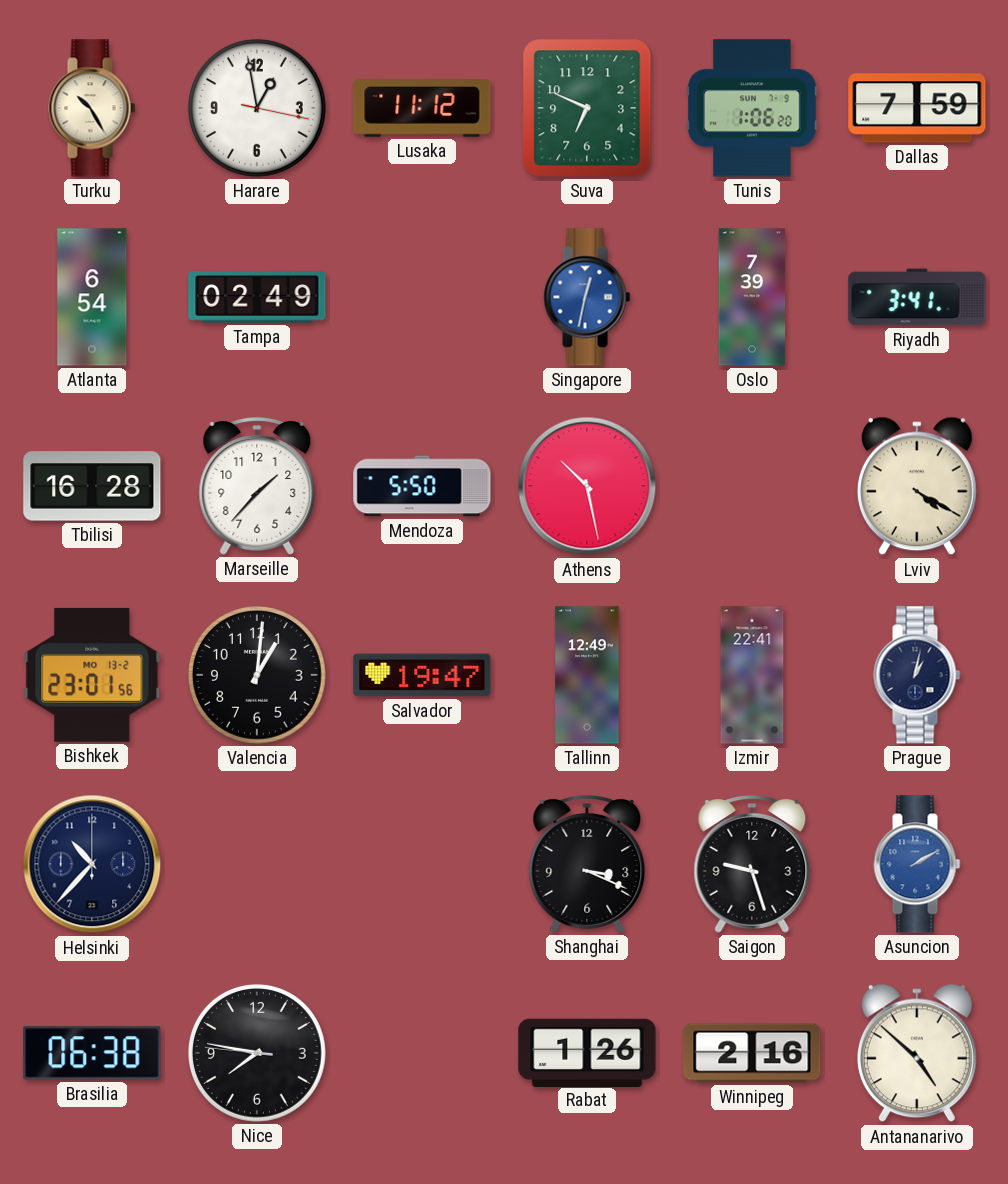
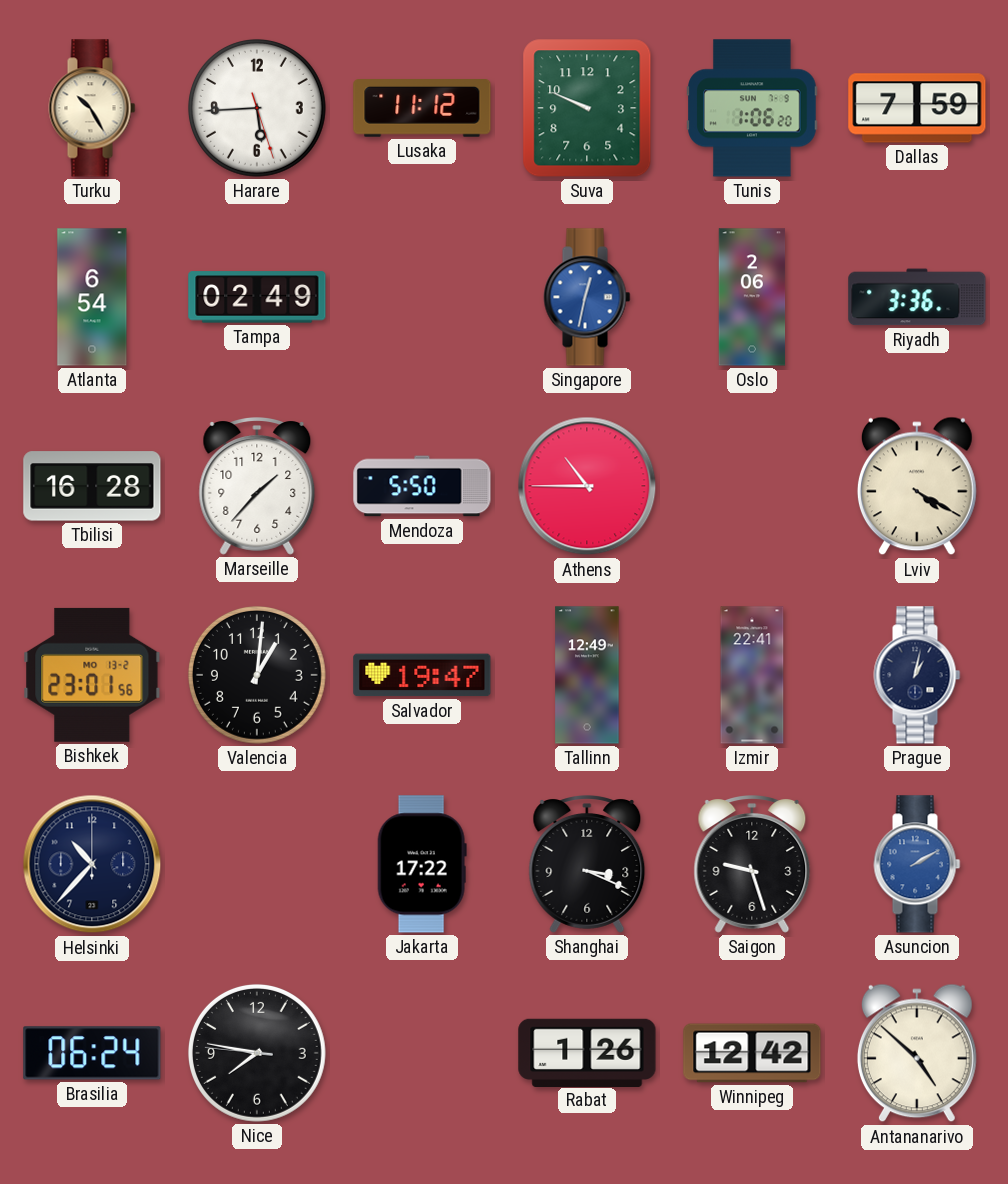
Harare: 12:58 -> 5:44 (257, 108)
Suva: 6:49 -> 9:49 (587, 108)
Oslo: 7:39 -> 2:06 (752, 297)
Riyadh: 3:41 -> 3:36 (917, 297)
Athens: 10:28 -> 10:45 (587, 486)
Jakarta: none -> 17:22 (422, 864)
Brasilia: 06:38 -> 06:24 (92, 1053)
Winnipeg: 2:16 -> 12:42 (752, 1053)
